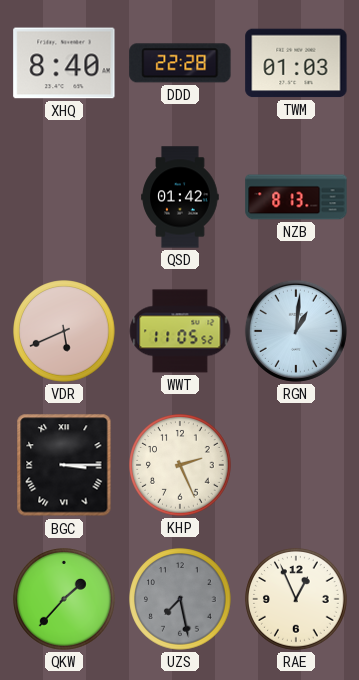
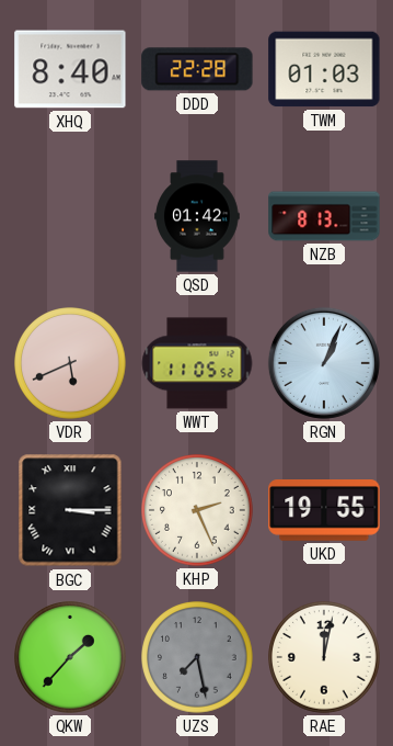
RGN: 1:01 -> 1:04 (324, 363)
UKD: none -> 19:55 (324, 511)
RAE: 12:56 -> 12:02 (324, 657)
